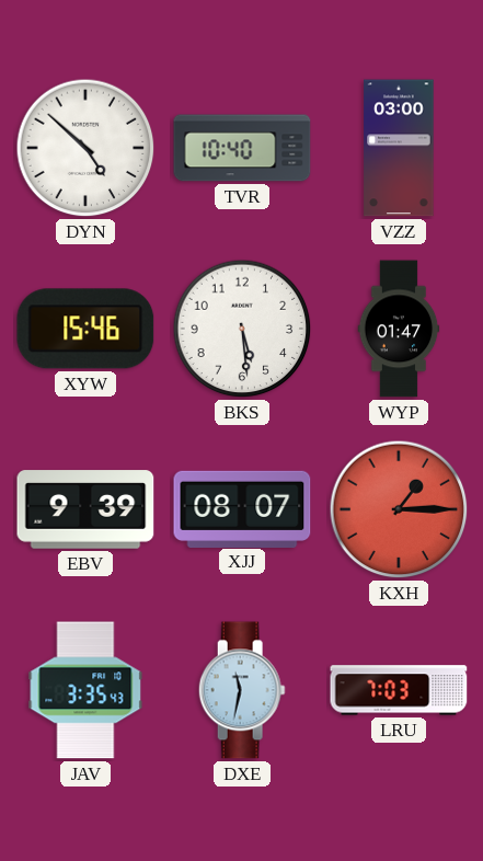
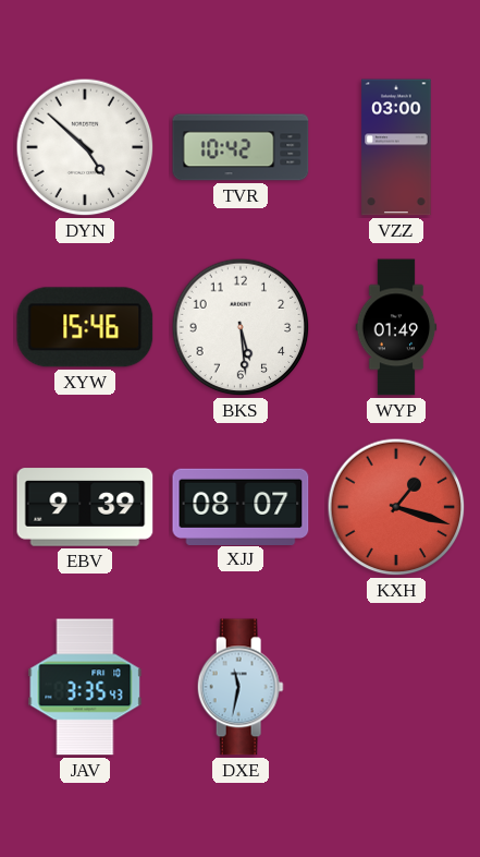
TVR: 10:40 -> 10:42 (241, 147)
WYP: 01:47 -> 01:49 (396, 327)
KXH: 1:15 -> 1:18 (396, 507)
LRU: 7:03 -> none (399, 690)
